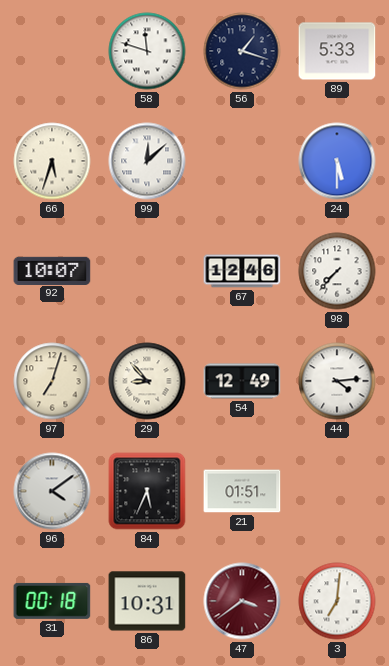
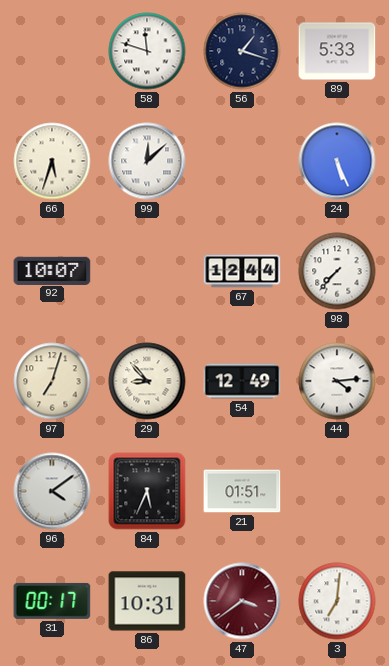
24: 5:30 -> 5:26 (337, 161)
67: 12:46 -> 12:44 (242, 271)
31: 00:18 -> 00:17 (52, 601)
